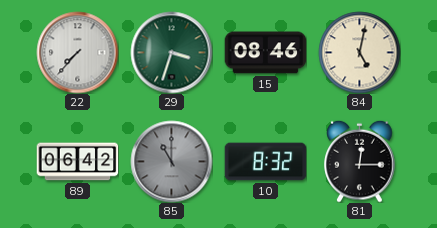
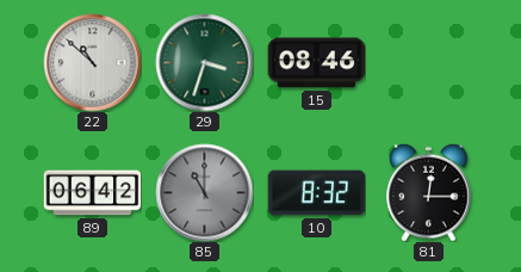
22: 7:37 -> 10:52 (92, 62)
84: 5:02 -> none (359, 52)
